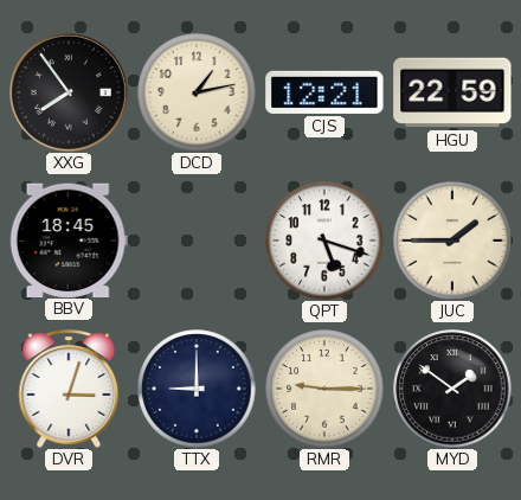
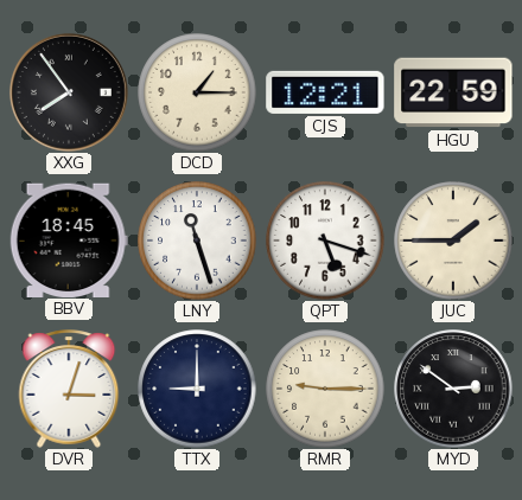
DCD: 1:13 -> 1:15 (197, 92)
LNY: none -> 11:27 (197, 241)
MYD: 1:51 -> 2:51 (453, 389)
